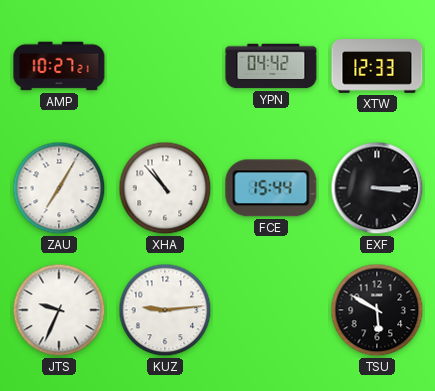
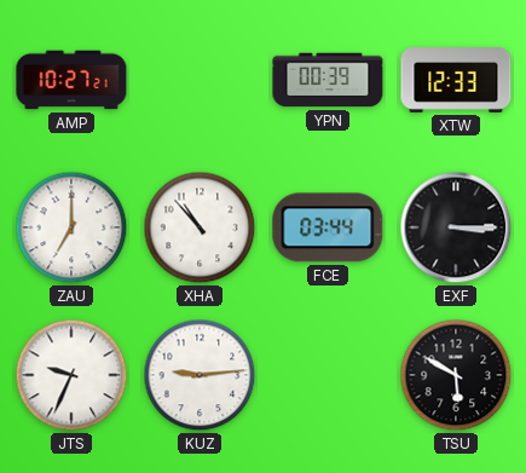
YPN: 04:42 -> 00:39 (328, 80)
ZAU: 7:05 -> 7:00 (71, 227)
FCE: 15:44 -> 03:44 (328, 227)
